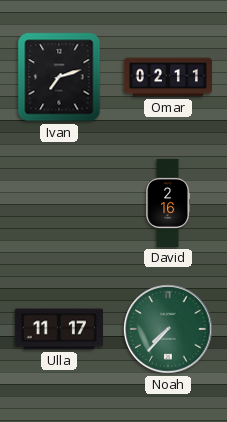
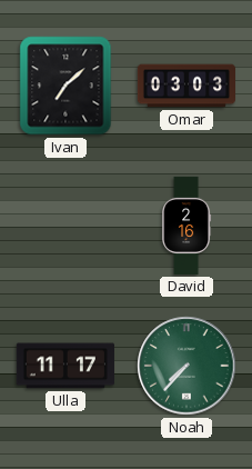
Ivan: 7:12 -> 7:08 (65, 86)
Omar: 02:11 -> 03:03 (185, 86)
